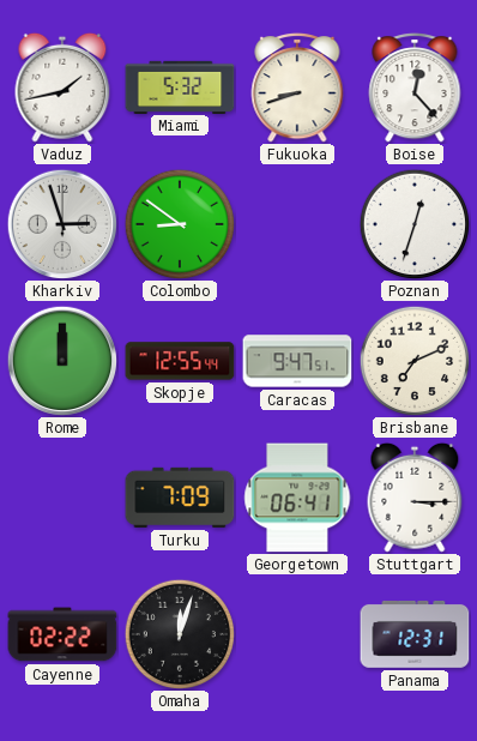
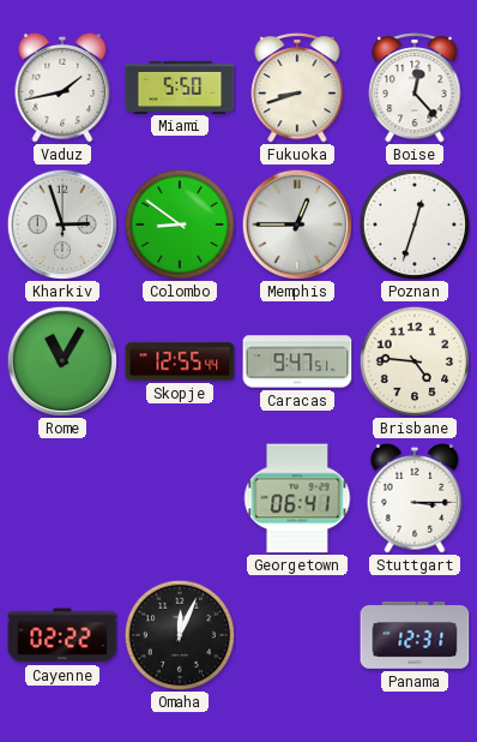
Miami: 5:32 -> 5:50 (180, 86)
Memphis: none -> 12:45 (297, 225)
Rome: 12:00 -> 11:05 (62, 361)
Brisbane: 7:11 -> 4:46 (415, 361)
Turku: 7:09 -> none (180, 498)
Omaha: 12:03 -> 12:04 (180, 635)
